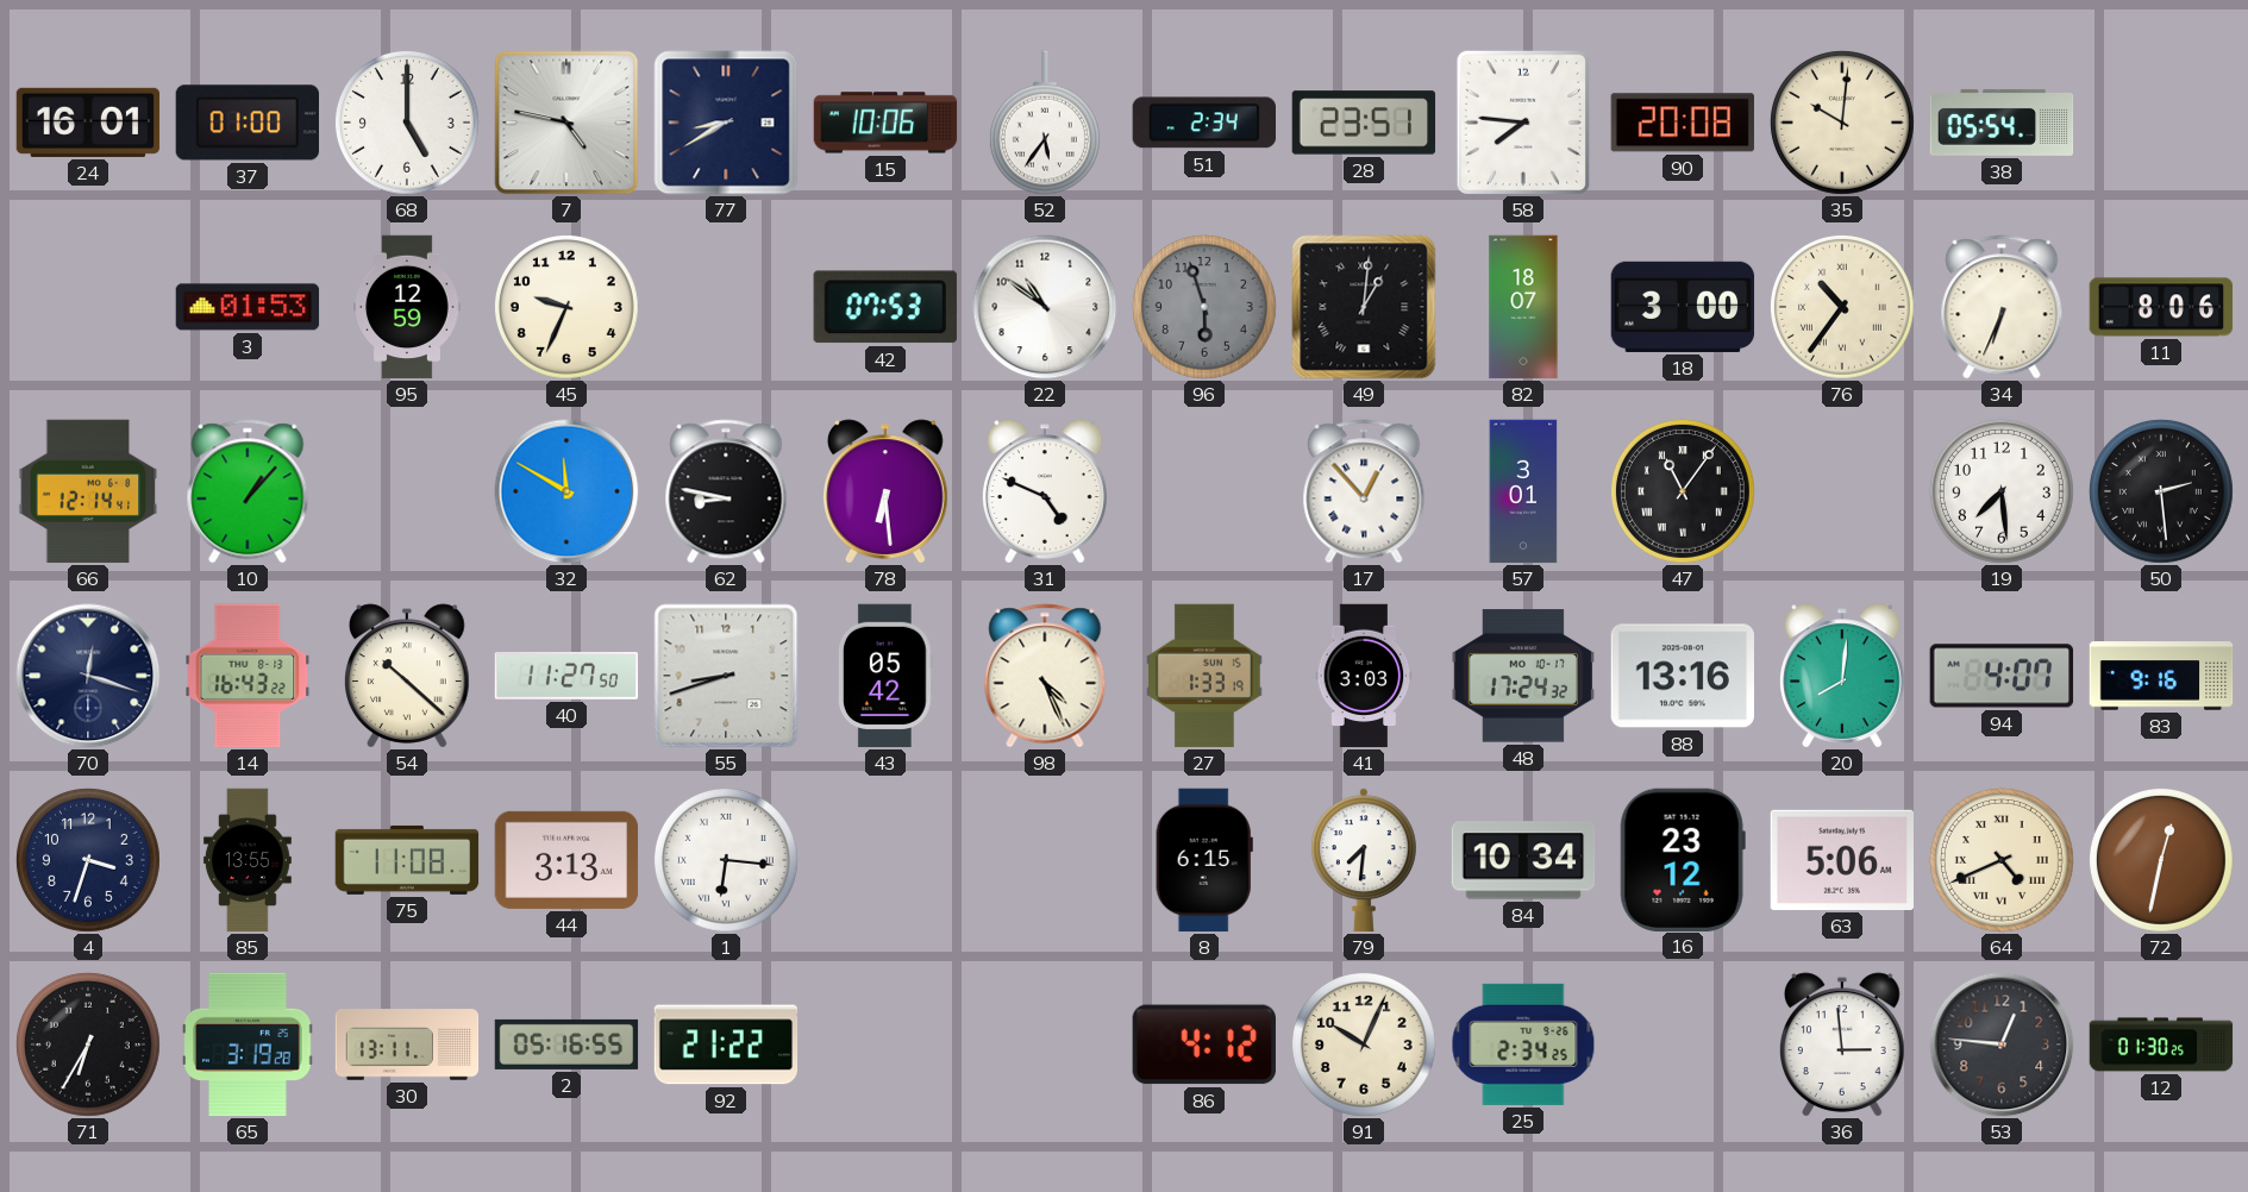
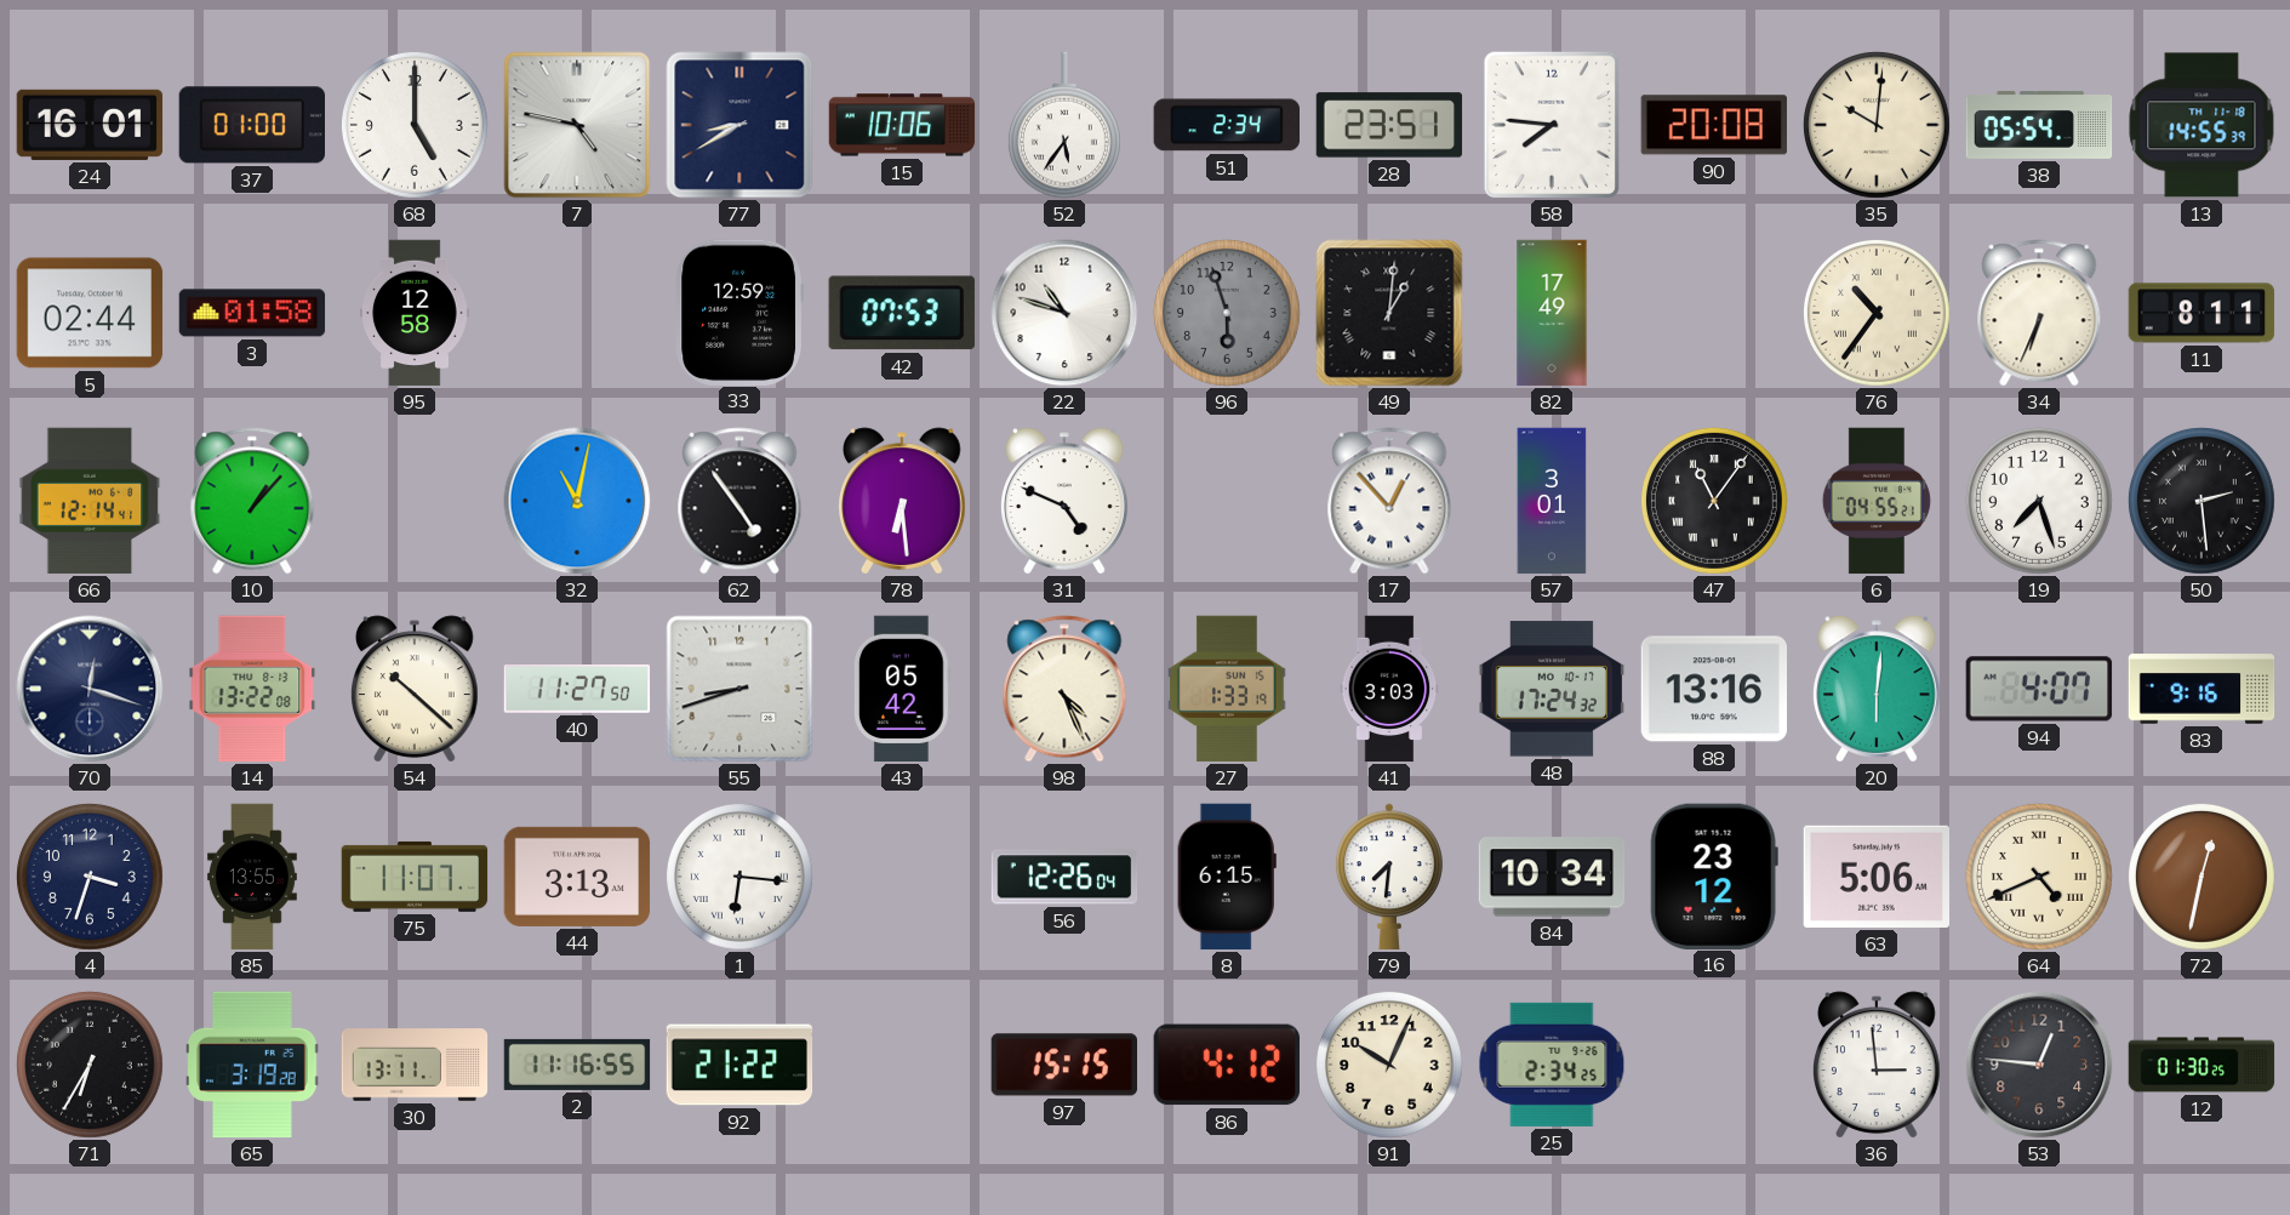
13: none -> 14:55 (2202, 125)
5: none -> 02:44 (90, 313)
3: 01:53 -> 01:58 (252, 313)
95: 12:59 -> 12:58 (416, 313)
45: 9:34 -> none (566, 307)
33: none -> 12:59 (738, 312)
22: 10:51 -> 10:48 (1064, 313)
82: 18:07 -> 17:49 (1552, 313)
18: 3:00 -> none (1683, 307)
11: 8:06 -> 8:11 (2202, 313)
32: 11:50 -> 11:02 (577, 501)
62: 8:47 -> 4:54 (739, 501)
6: none -> 04:55 (1877, 501)
19: 7:29 -> 7:27 (2039, 501)
14: 16:43 -> 13:22 (252, 689)
20: 8:01 -> 6:01 (1878, 689)
75: 11:08 -> 11:07 (415, 877)
56: none -> 12:26 (1064, 877)
2: 05:16 -> 11:16 (577, 1065)
97: none -> 15:15 (1063, 1065)
